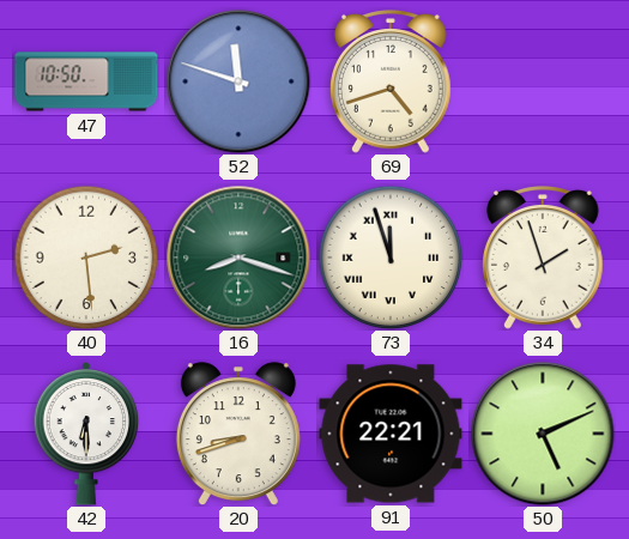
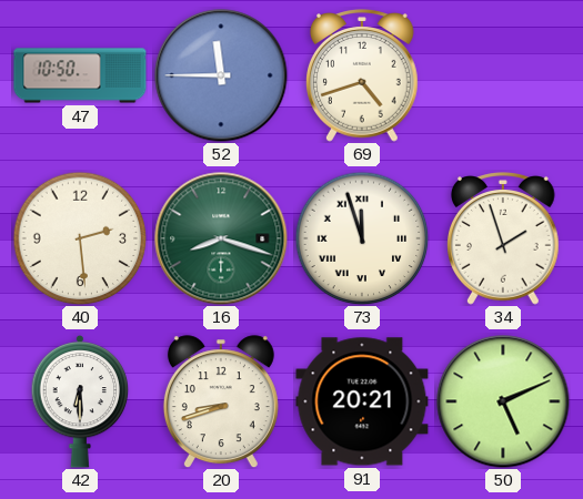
52: 11:48 -> 11:45 (221, 75)
91: 22:21 -> 20:21 (362, 401)
